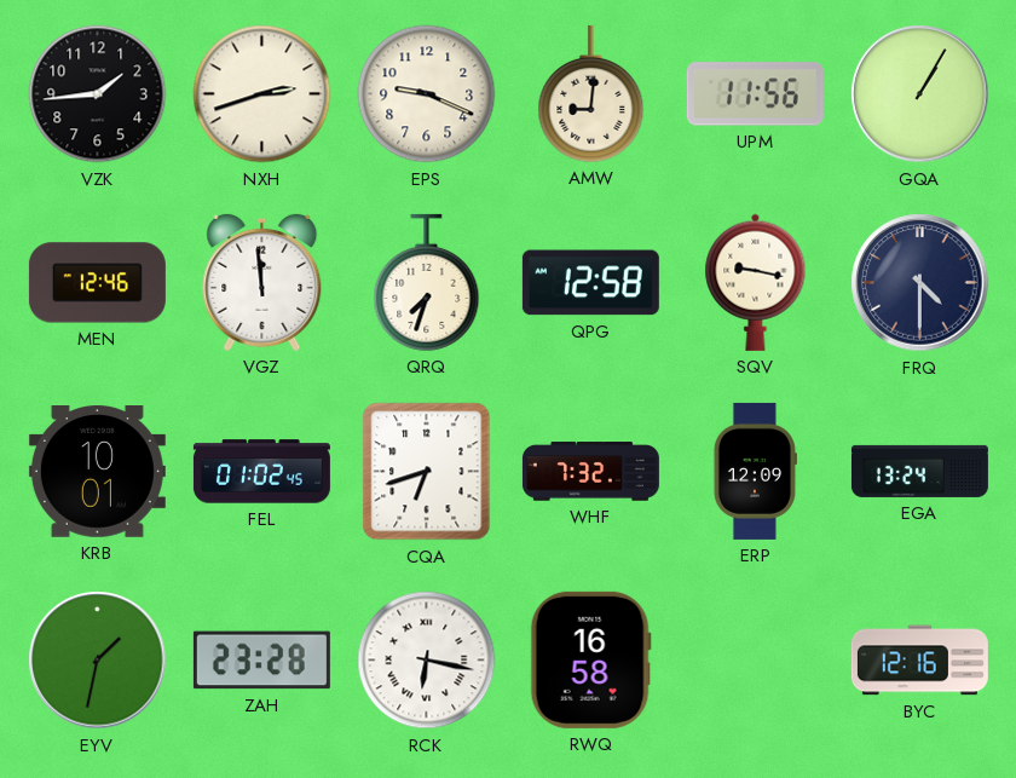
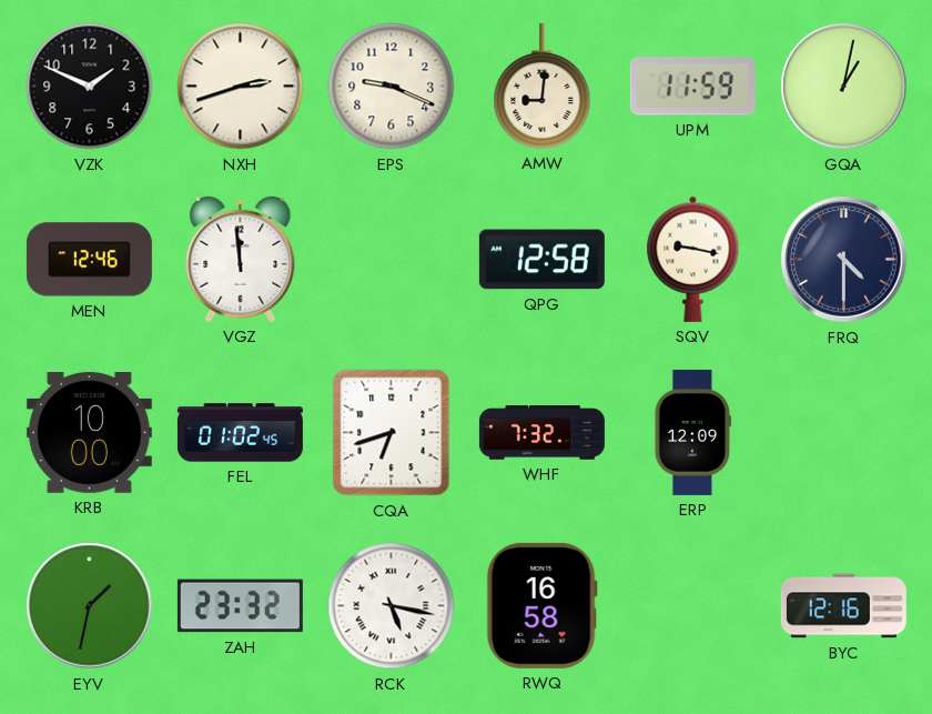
VZK: 1:44 -> 1:49 (90, 87)
UPM: 11:56 -> 11:59 (692, 87)
GQA: 1:05 -> 1:02 (844, 87)
QRQ: 7:33 -> none (427, 282)
KRB: 10:01 -> 10:00 (89, 433)
EGA: 13:24 -> none (919, 471)
ZAH: 23:28 -> 23:32 (240, 606)
RCK: 6:17 -> 5:17 (392, 606)
